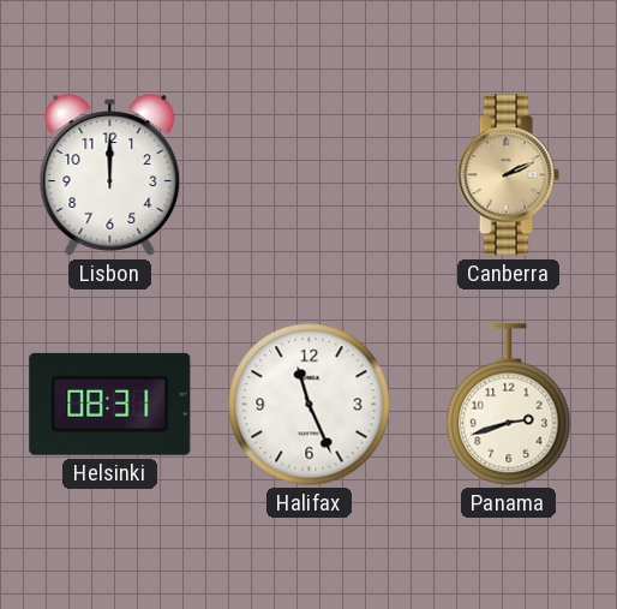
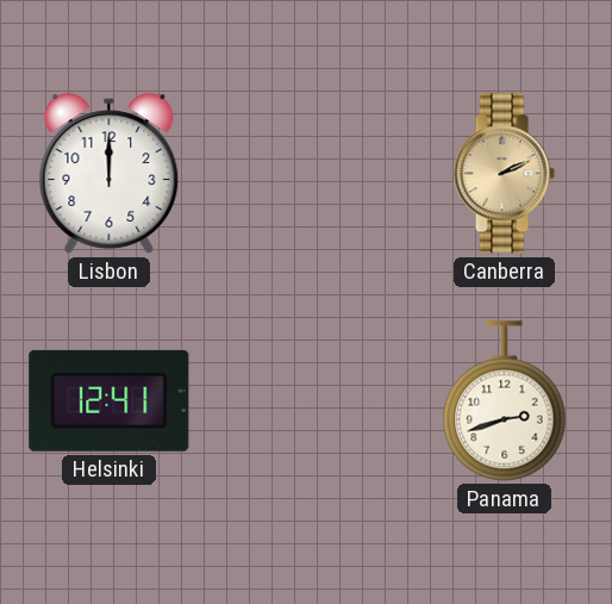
Helsinki: 08:31 -> 12:41 (110, 400)
Halifax: 11:26 -> none (310, 405)
